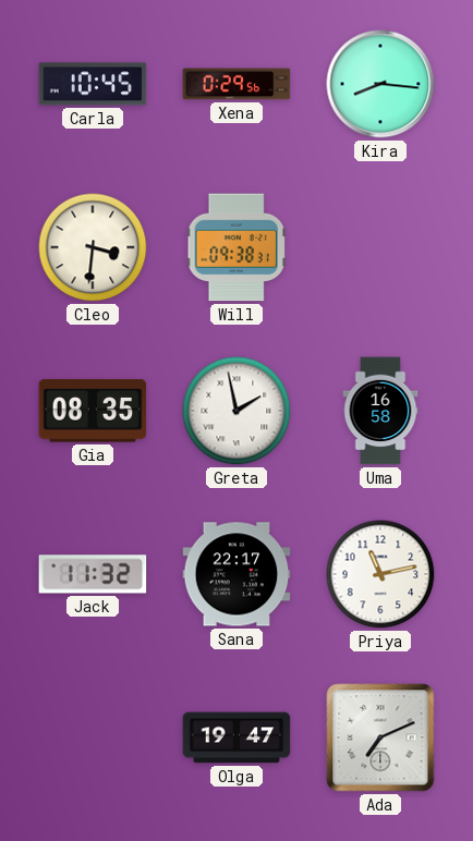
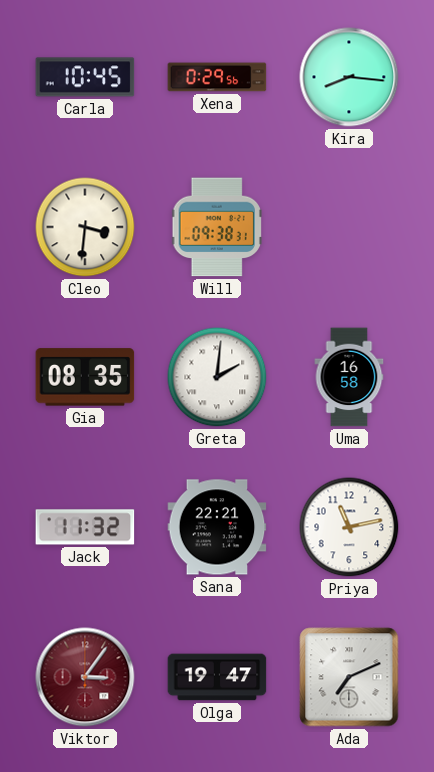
Greta: 1:58 -> 2:01 (217, 377)
Sana: 22:17 -> 22:21 (217, 527)
Viktor: none -> 3:06 (85, 677)
